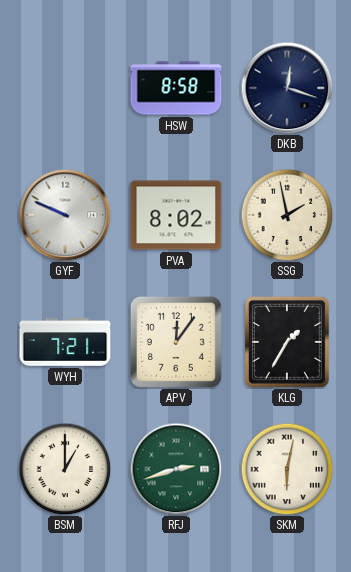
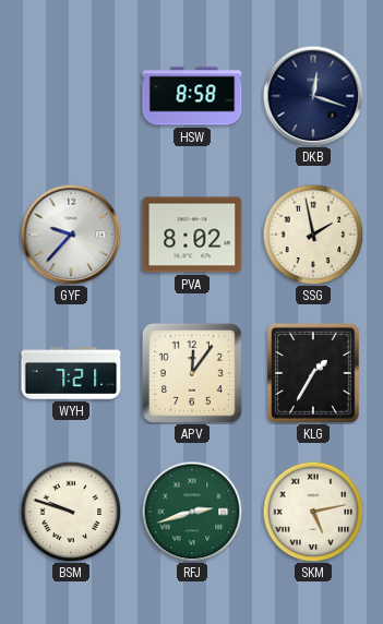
GYF: 9:49 -> 9:37 (71, 235)
BSM: 1:00 -> 9:48 (71, 512)
SKM: 6:02 -> 5:13 (313, 512)
